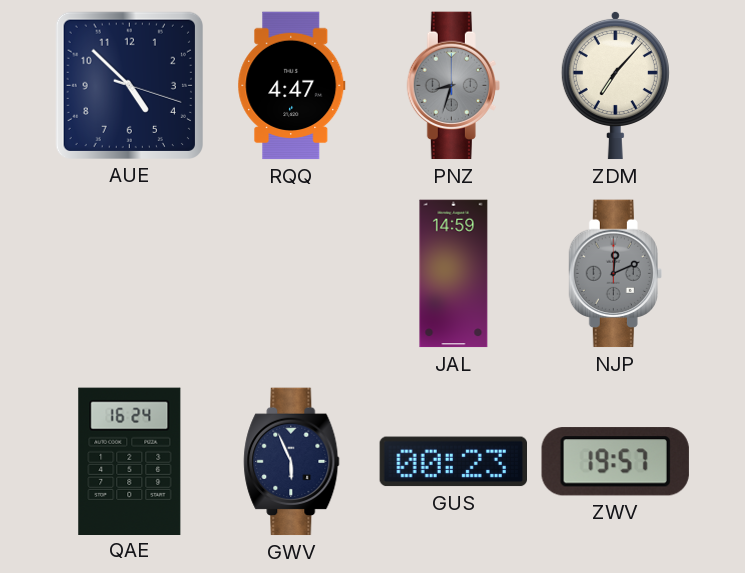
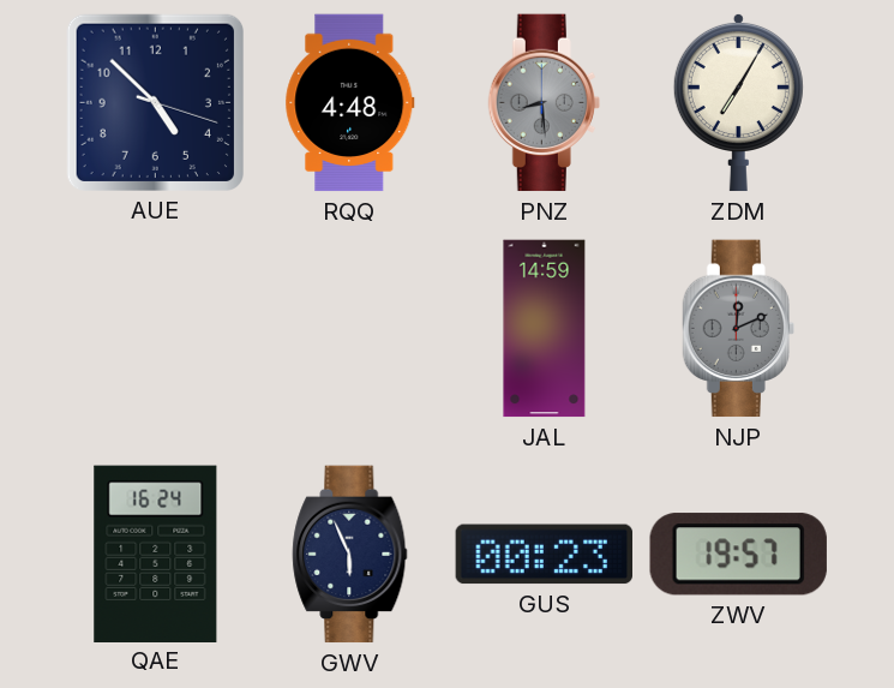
RQQ: 4:47 -> 4:48 (350, 103)
PNZ: 8:33 -> 8:29 (544, 103)
ZDM: 7:07 -> 7:05 (738, 102)
